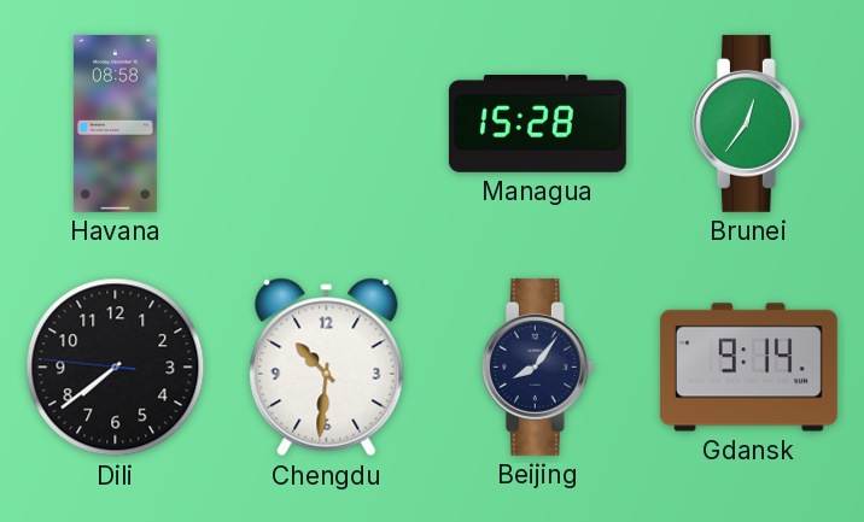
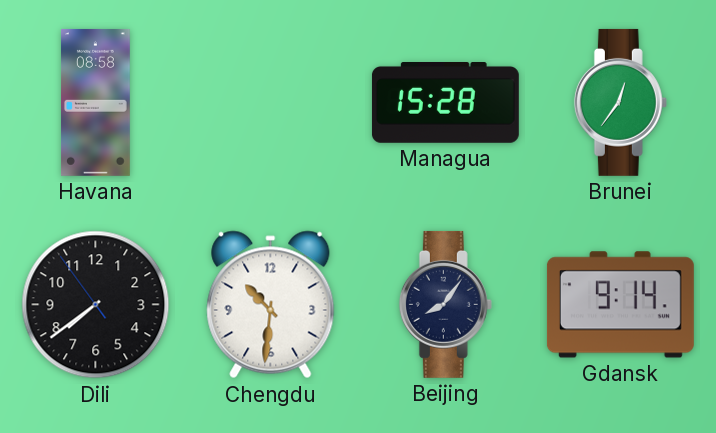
Dili: 7:38:46 -> 7:38:54 (96, 305)
